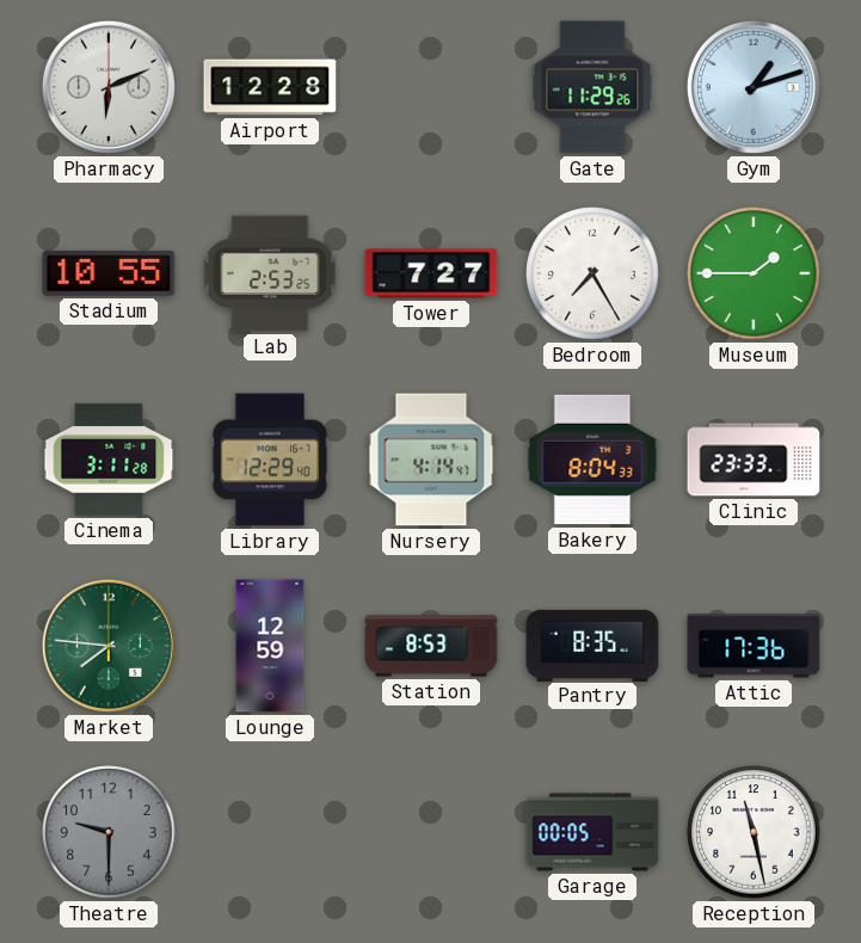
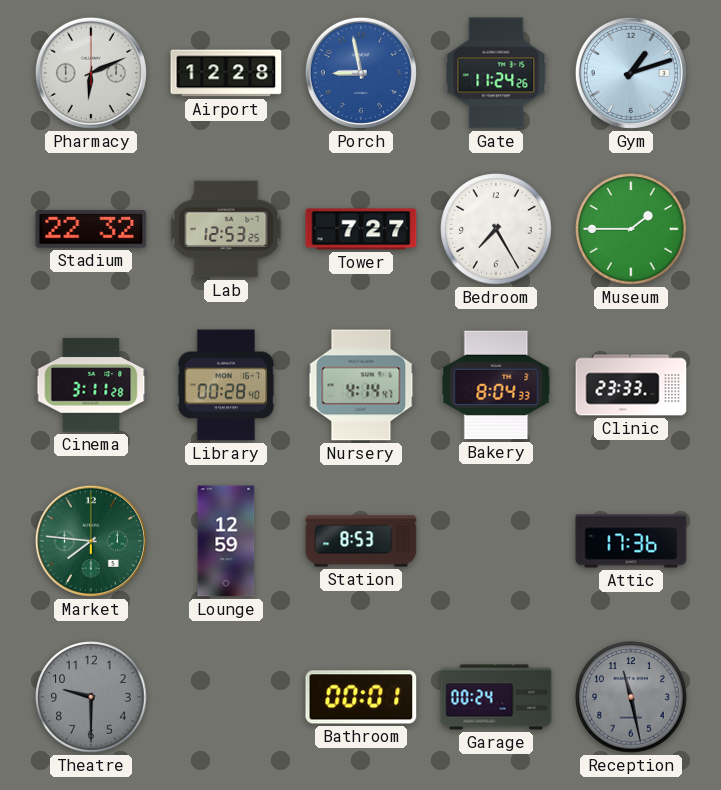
Porch: none -> 8:58 (361, 73)
Gate: 11:29 -> 11:24 (496, 73)
Stadium: 10:55 -> 22:32 (91, 229)
Lab: 2:53 -> 12:53 (226, 229)
Library: 12:29 -> 00:28 (226, 385)
Pantry: 8:35 -> none (592, 645)
Bathroom: none -> 00:01 (361, 697)
Garage: 00:05 -> 00:24 (496, 697)
Reception dial: white -> grey (631, 697)
